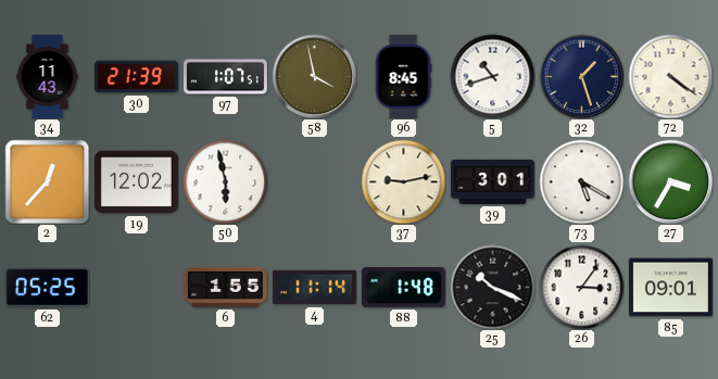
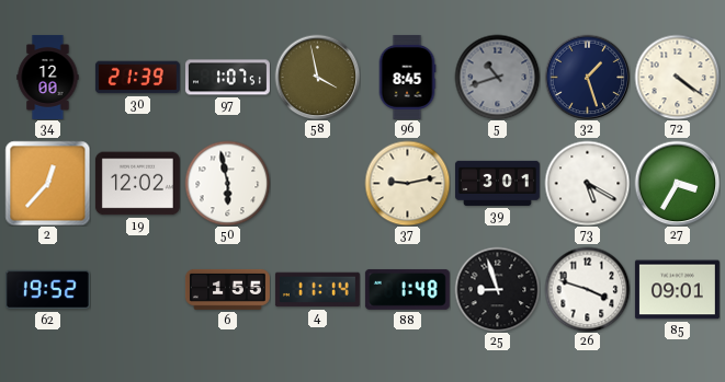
34: 11:43 -> 12:00 (48, 77)
5 dial: white -> grey (497, 77)
62: 05:25 -> 19:52 (47, 290)
25: 10:19 -> 8:57 (497, 289)
26: 3:06 -> 3:48 (587, 289)
